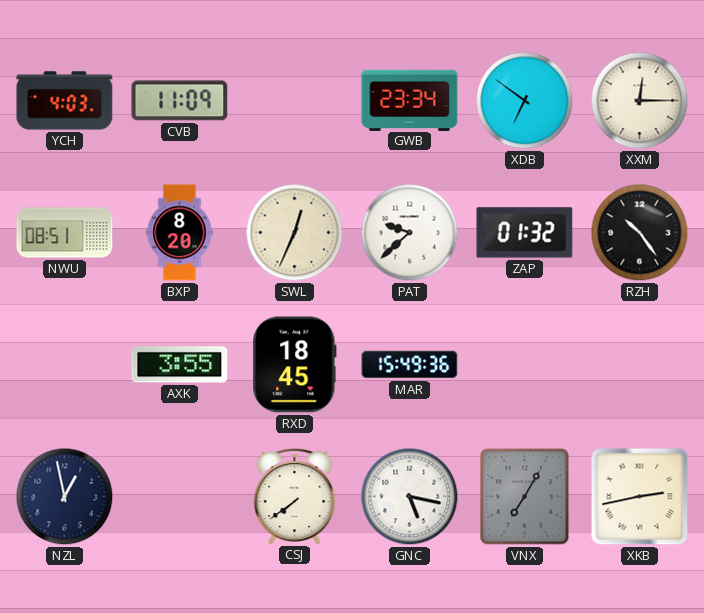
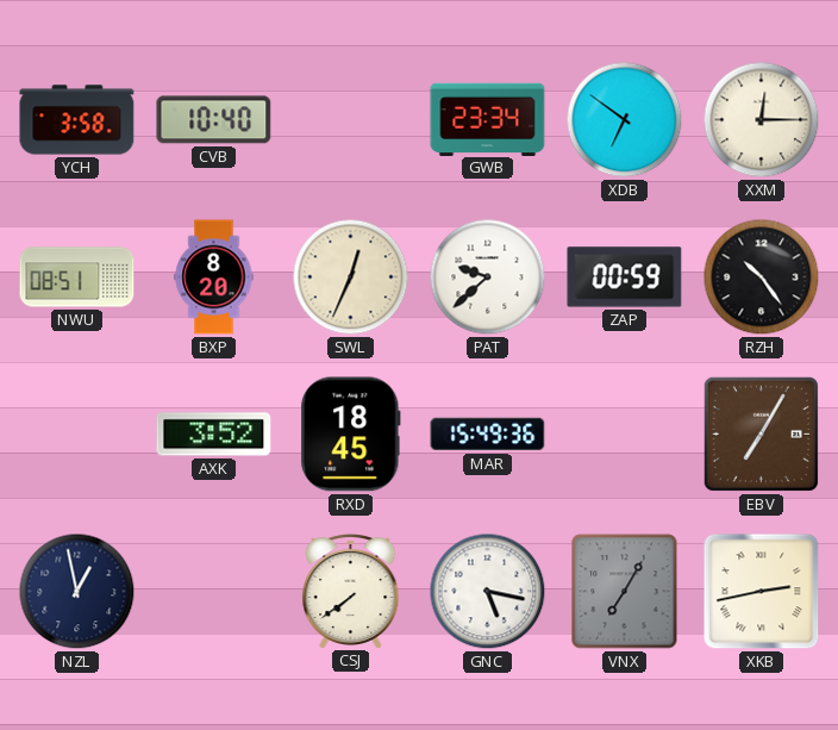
YCH: 4:03 -> 3:58 (77, 120)
CVB: 11:09 -> 10:40 (214, 120)
ZAP: 01:32 -> 00:59 (625, 277)
AXK: 3:55 -> 3:52 (214, 435)
EBV: none -> 7:05 (761, 433)
